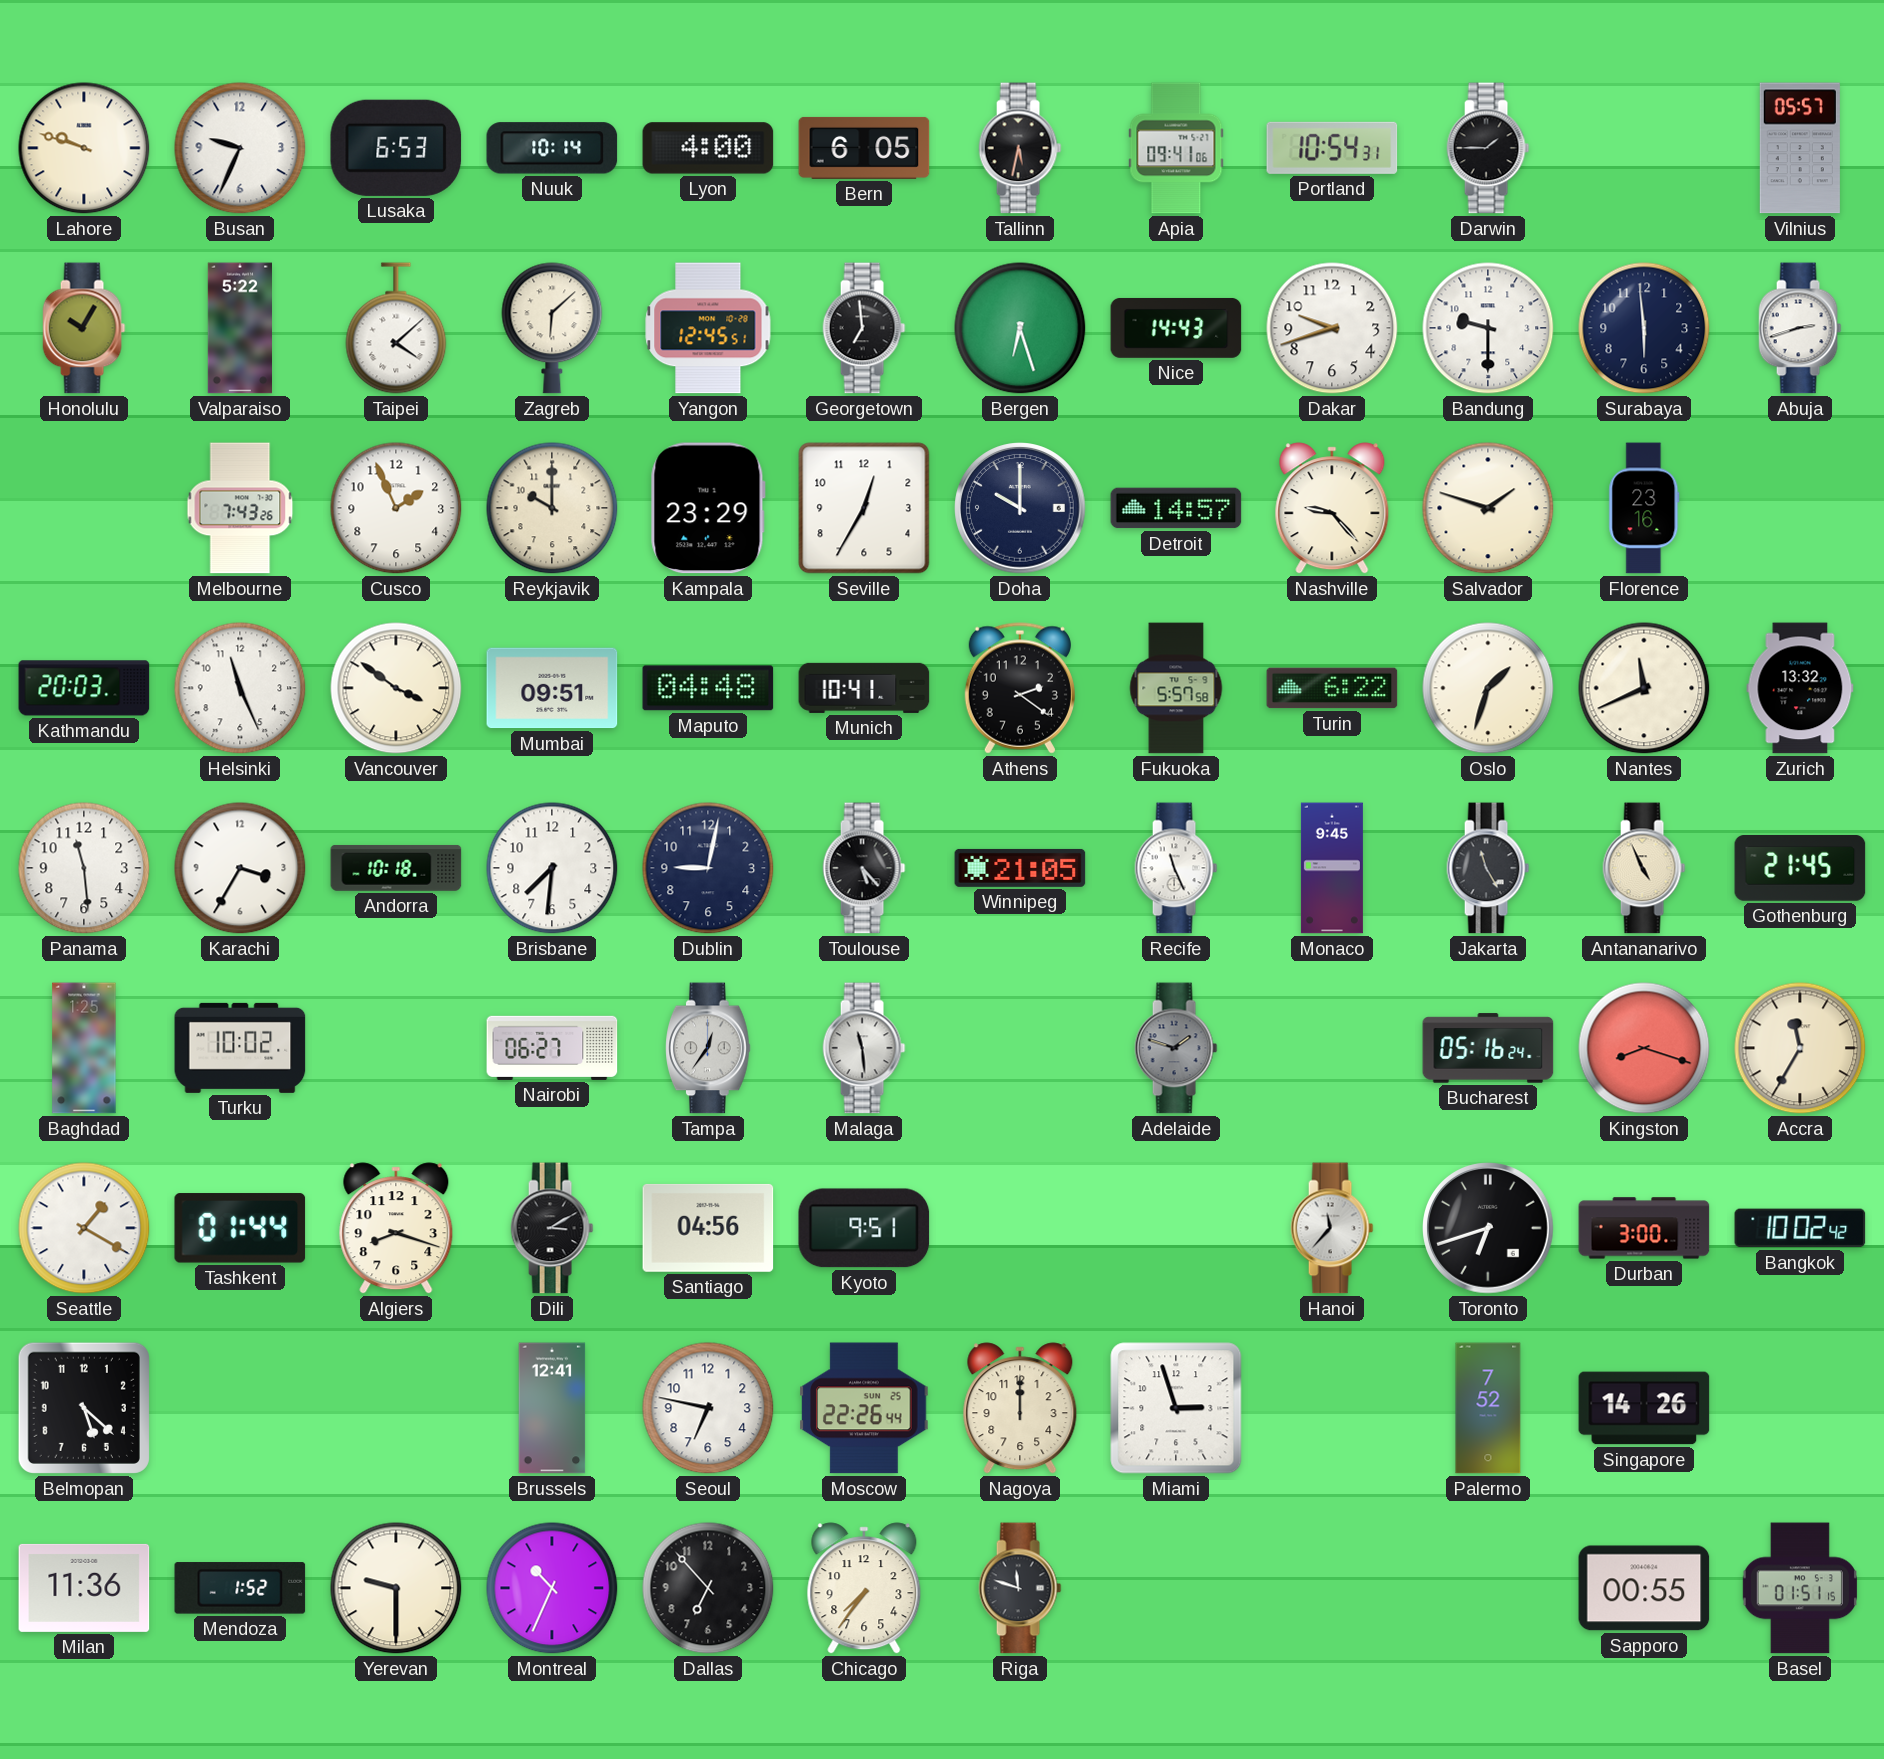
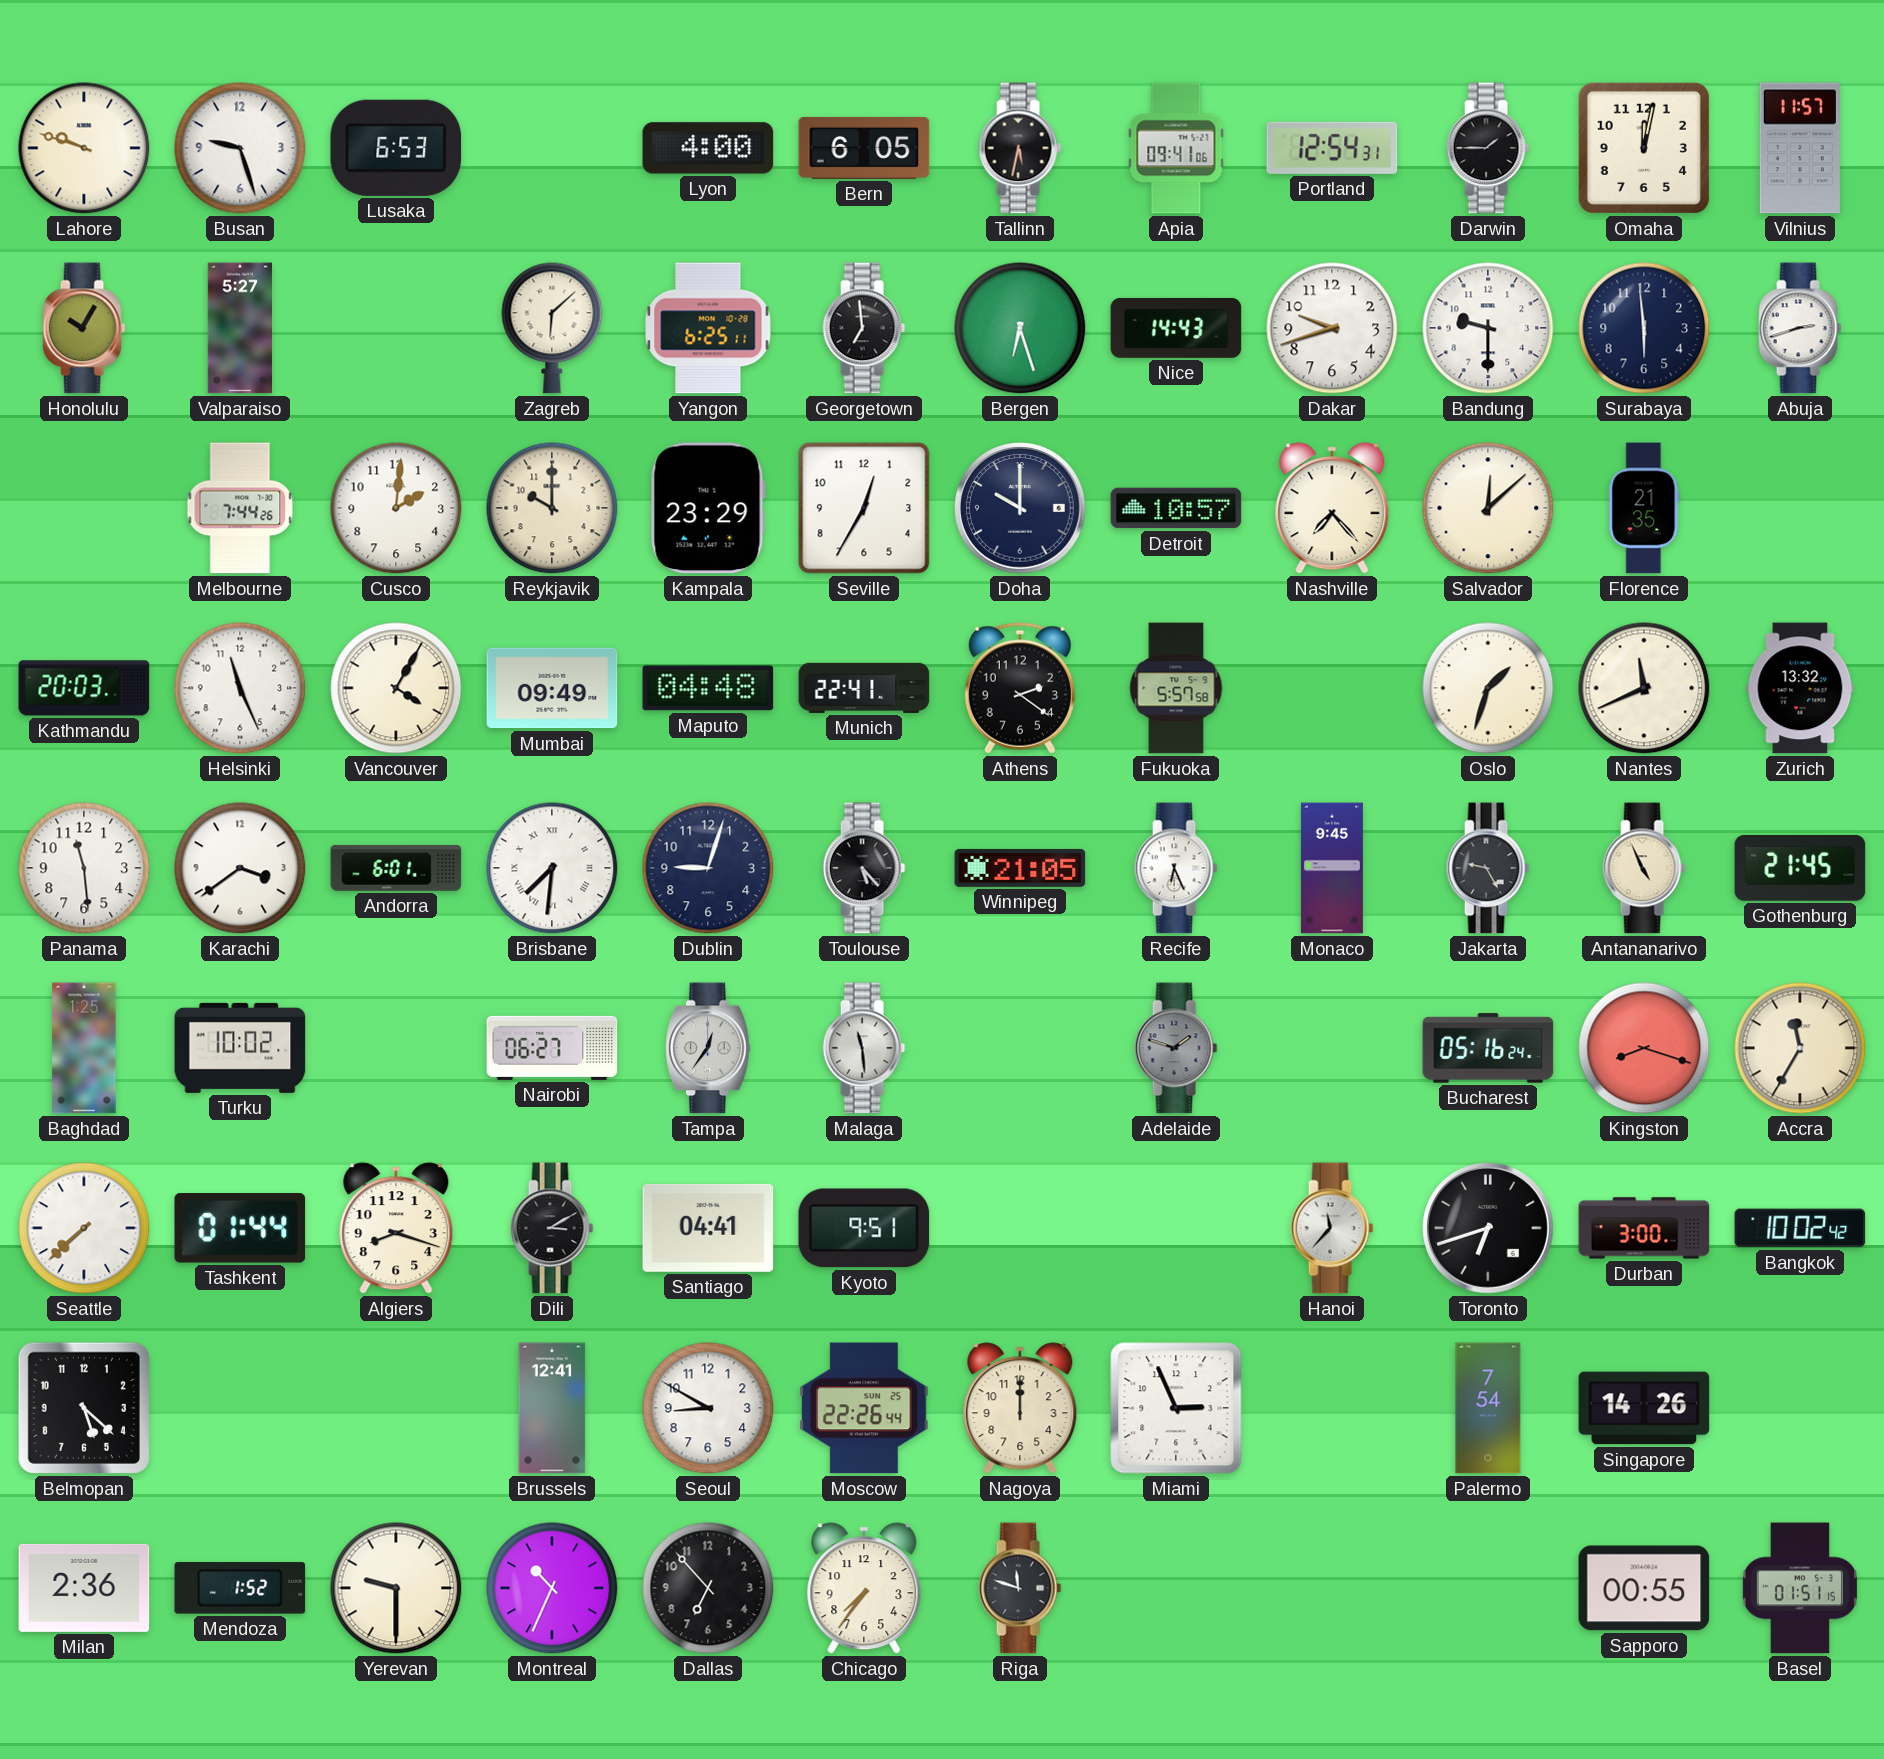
Busan: 9:34 -> 9:27 (240, 148)
Nuuk: 10:14 -> none (552, 148)
Portland: 10:54 -> 12:54 (1332, 148)
Omaha: none -> 12:02 (1644, 148)
Vilnius: 05:57 -> 11:57 (1800, 148)
Valparaiso: 5:22 -> 5:27 (239, 328)
Taipei: 4:08 -> none (396, 328)
Yangon: 12:45 -> 6:25 (708, 328)
Melbourne: 7:43 -> 7:44 (240, 508)
Cusco: 1:56 -> 2:01 (396, 508)
Detroit: 14:57 -> 10:57 (1176, 508)
Nashville: 9:23 -> 7:23 (1332, 508)
Salvador: 1:48 -> 12:08 (1488, 508)
Florence: 23:16 -> 21:35 (1644, 508)
Vancouver: 3:51 -> 4:05 (396, 688)
Mumbai: 09:51 -> 09:49 (552, 688)
Munich: 10:41 -> 22:41 (864, 688)
Turin: 6:22 -> none (1332, 688)
Karachi: 3:35 -> 3:39 (240, 868)
Andorra: 10:18 -> 6:01 (396, 868)
Brisbane numerals: Arabic -> Roman (552, 868)
Dublin: 9:02 -> 9:03 (708, 868)
Recife: 11:26 -> 6:26 (1176, 868)
Jakarta: 11:25 -> 9:25 (1488, 868)
Seattle: 1:20 -> 7:38 (84, 1228)
Santiago: 04:56 -> 04:41 (708, 1228)
Seoul: 6:47 -> 8:50 (708, 1408)
Miami: 2:57 -> 2:56 (1176, 1408)
Palermo: 7:52 -> 7:54 (1488, 1408)
Milan: 11:36 -> 2:36 (84, 1588)
